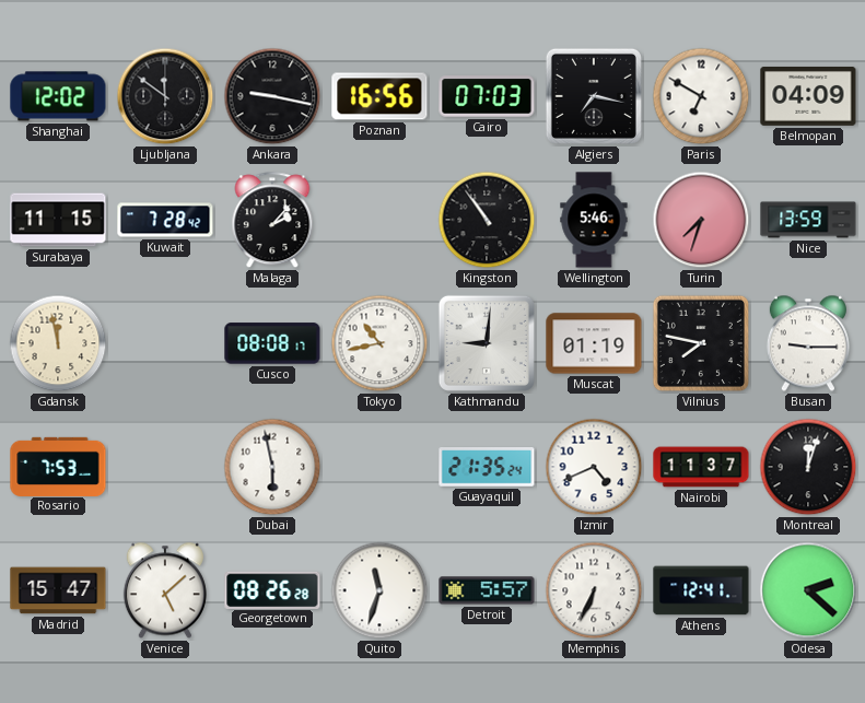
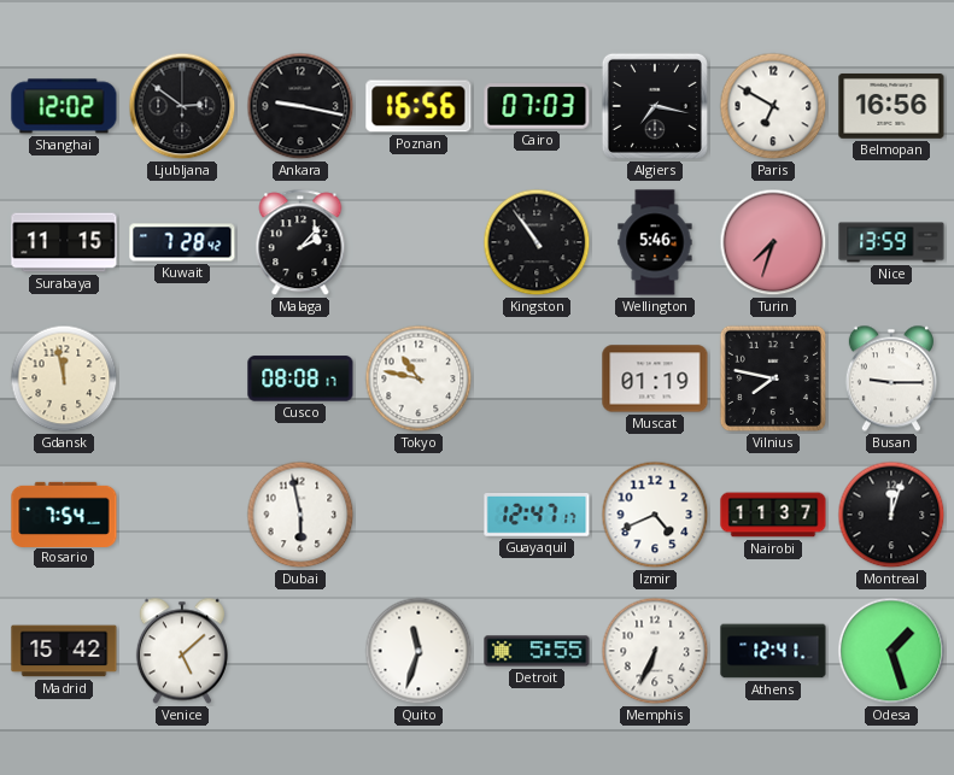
Ljubljana: 11:51 -> 2:51 (182, 106)
Belmopan: 04:09 -> 16:56 (891, 106)
Tokyo: 10:43 -> 10:47 (419, 378)
Kathmandu: 9:01 -> none (487, 343)
Rosario: 7:53 -> 7:54 (64, 513)
Guayaquil: 21:35 -> 12:47 (537, 516)
Madrid: 15:47 -> 15:42 (64, 651)
Georgetown: 08:26 -> none (272, 589)
Detroit: 5:57 -> 5:55 (537, 651)
Odesa: 2:22 -> 1:27 (891, 651)
